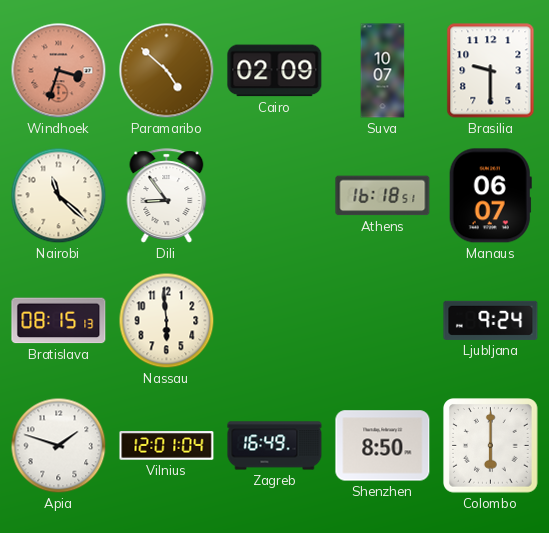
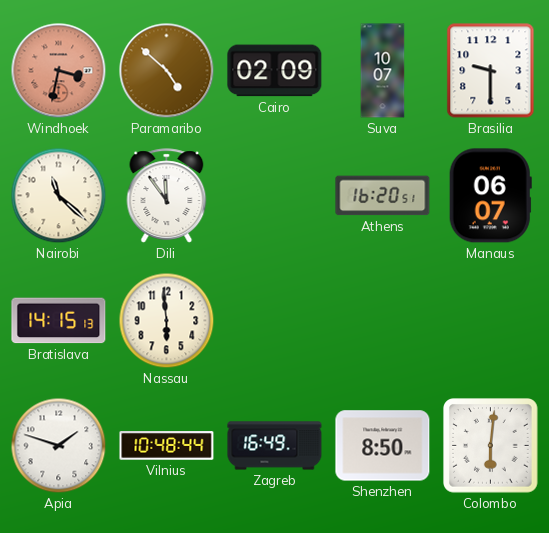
Windhoek: 3:33 -> 3:32 (59, 71)
Dili: 8:54 -> 11:54 (167, 196)
Athens: 16:18 -> 16:20 (383, 196)
Bratislava: 08:15 -> 14:15 (59, 321)
Ljubljana: 9:24 -> none (491, 320)
Vilnius: 12:01 -> 10:48 (167, 446)
Colombo: 6:00 -> 6:01 (491, 446)
